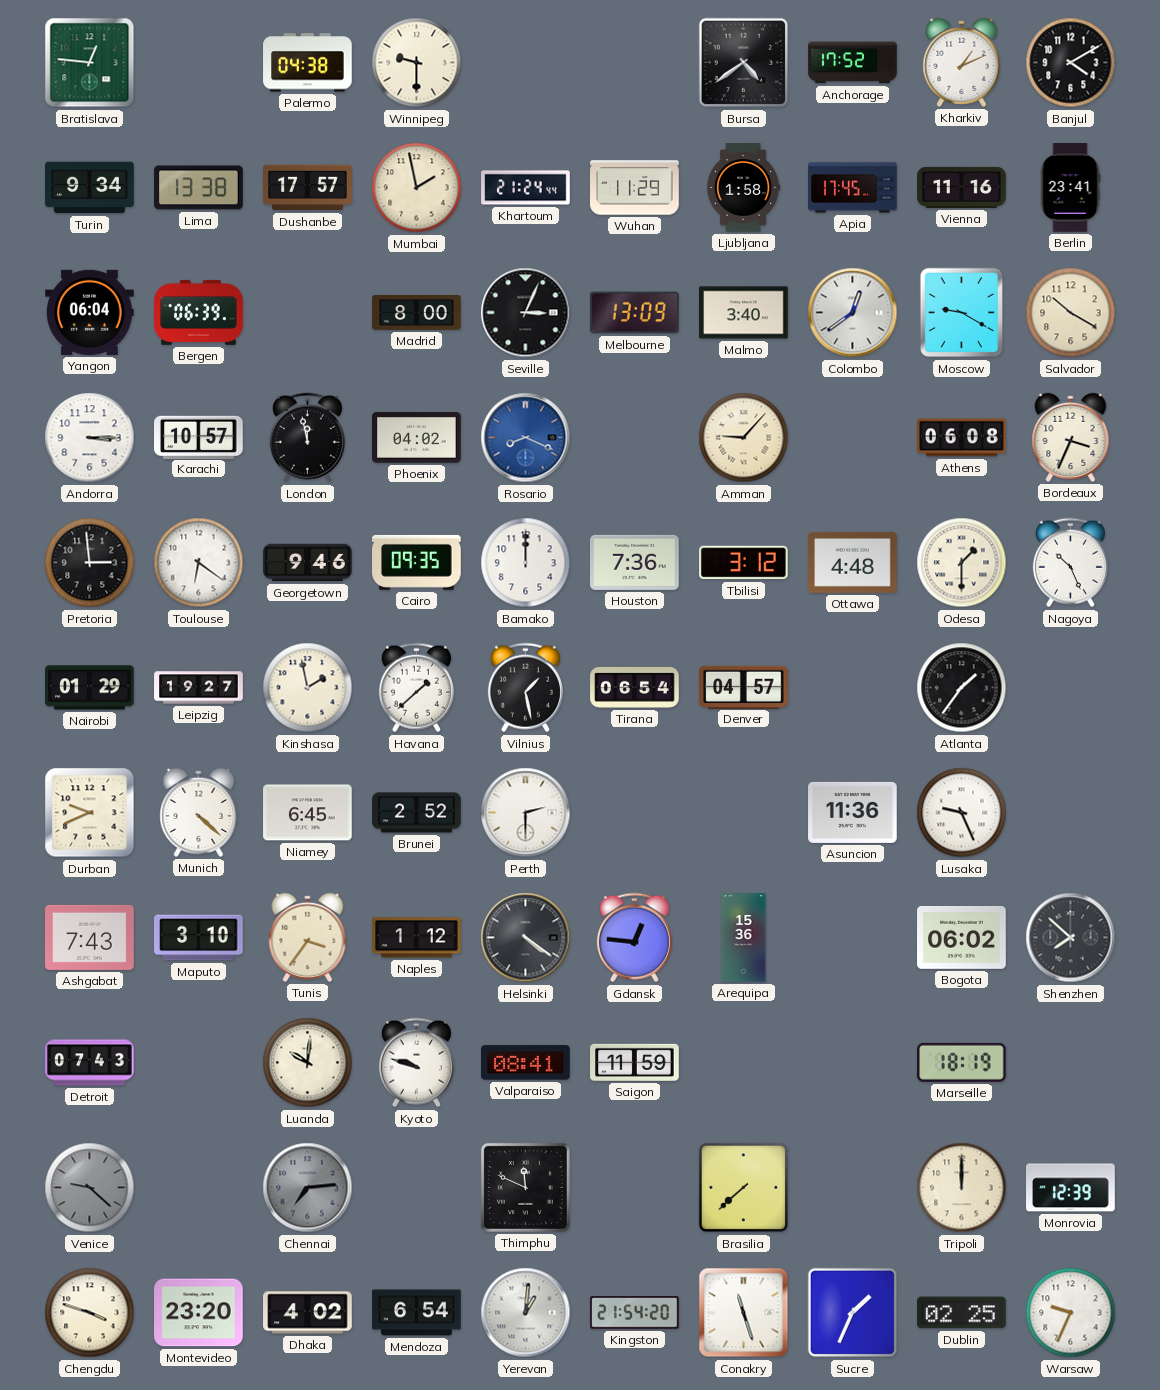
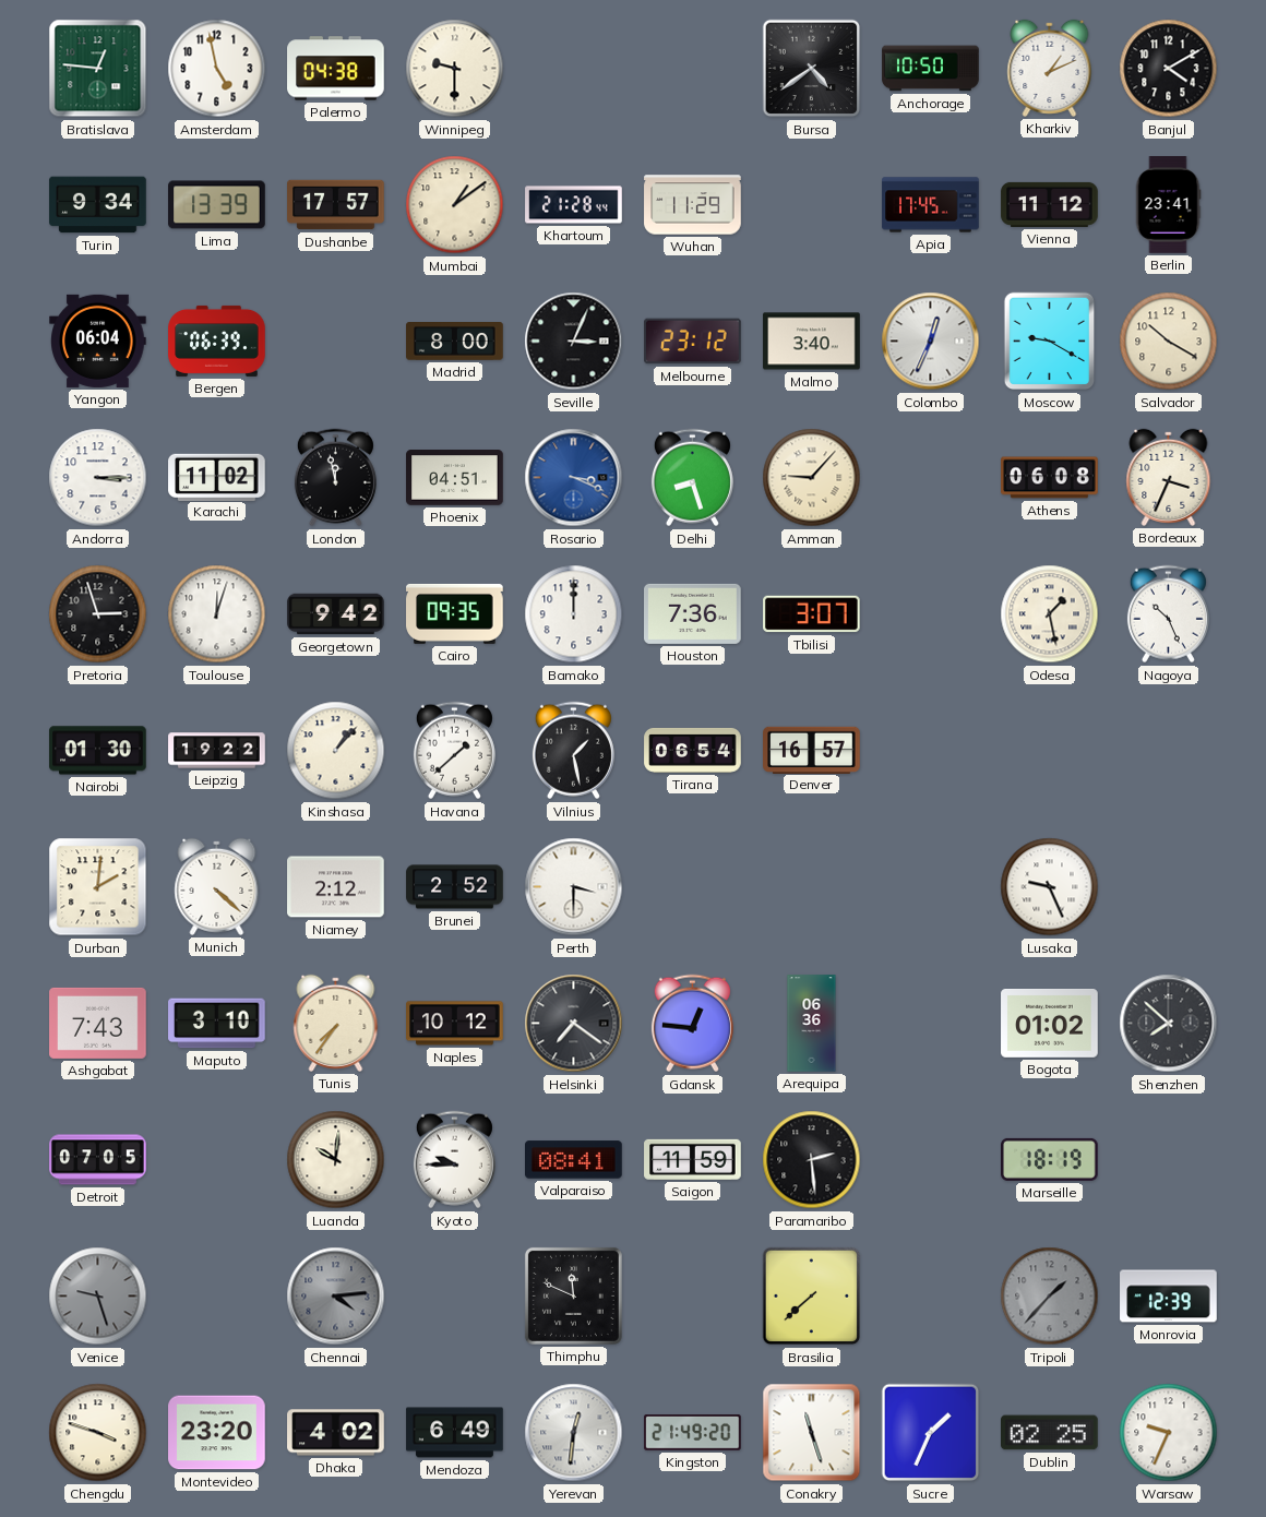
Amsterdam: none -> 4:58 (217, 69)
Anchorage: 17:52 -> 10:50 (931, 69)
Lima: 13:38 -> 13:39 (217, 205)
Mumbai: 1:58 -> 1:09 (455, 205)
Khartoum: 21:24 -> 21:28 (574, 205)
Ljubljana: 1:58 -> none (743, 188)
Vienna: 11:16 -> 11:12 (1050, 204)
Melbourne: 13:09 -> 23:12 (693, 342)
Colombo: 12:39 -> 12:34 (931, 342)
Karachi: 10:57 -> 11:02 (217, 477)
Phoenix: 04:02 -> 04:51 (455, 478)
Rosario: 8:19 -> 3:19 (574, 478)
Delhi: none -> 8:27 (692, 478)
Pretoria: 2:59 -> 2:57 (98, 614)
Toulouse: 6:21 -> 12:03 (217, 614)
Georgetown: 9:46 -> 9:42 (336, 614)
Tbilisi: 3:12 -> 3:07 (812, 614)
Ottawa: 4:48 -> none (853, 562)
Odesa: 1:30 -> 1:28 (1050, 614)
Nairobi: 01:29 -> 01:30 (98, 751)
Leipzig: 19:27 -> 19:22 (217, 751)
Kinshasa: 1:58 -> 1:07 (336, 751)
Denver: 04:57 -> 16:57 (812, 750)
Atlanta: 1:36 -> none (962, 688)
Durban: 9:41 -> 2:01 (98, 887)
Niamey: 6:45 -> 2:12 (336, 887)
Perth: 2:30 -> 3:30 (574, 887)
Asuncion: 11:36 -> none (853, 812)
Tunis: 3:36 -> 7:36 (336, 1023)
Naples: 1:12 -> 10:12 (455, 1024)
Helsinki: 4:21 -> 7:21 (574, 1024)
Arequipa: 15:36 -> 06:36 (812, 1024)
Bogota: 06:02 -> 01:02 (1050, 1024)
Detroit: 07:43 -> 07:05 (98, 1160)
Kyoto: 9:48 -> 9:45 (454, 1160)
Paramaribo: none -> 2:29 (812, 1160)
Venice: 9:22 -> 9:27 (98, 1297)
Chennai: 7:14 -> 4:14 (336, 1297)
Tripoli: 12:00 -> 1:37 (1050, 1297)
Tripoli dial: cream -> grey (1050, 1297)
Mendoza: 6:54 -> 6:49 (455, 1433)
Yerevan: 1:01 -> 12:31 (574, 1433)
Kingston: 21:54 -> 21:49 (693, 1433)
